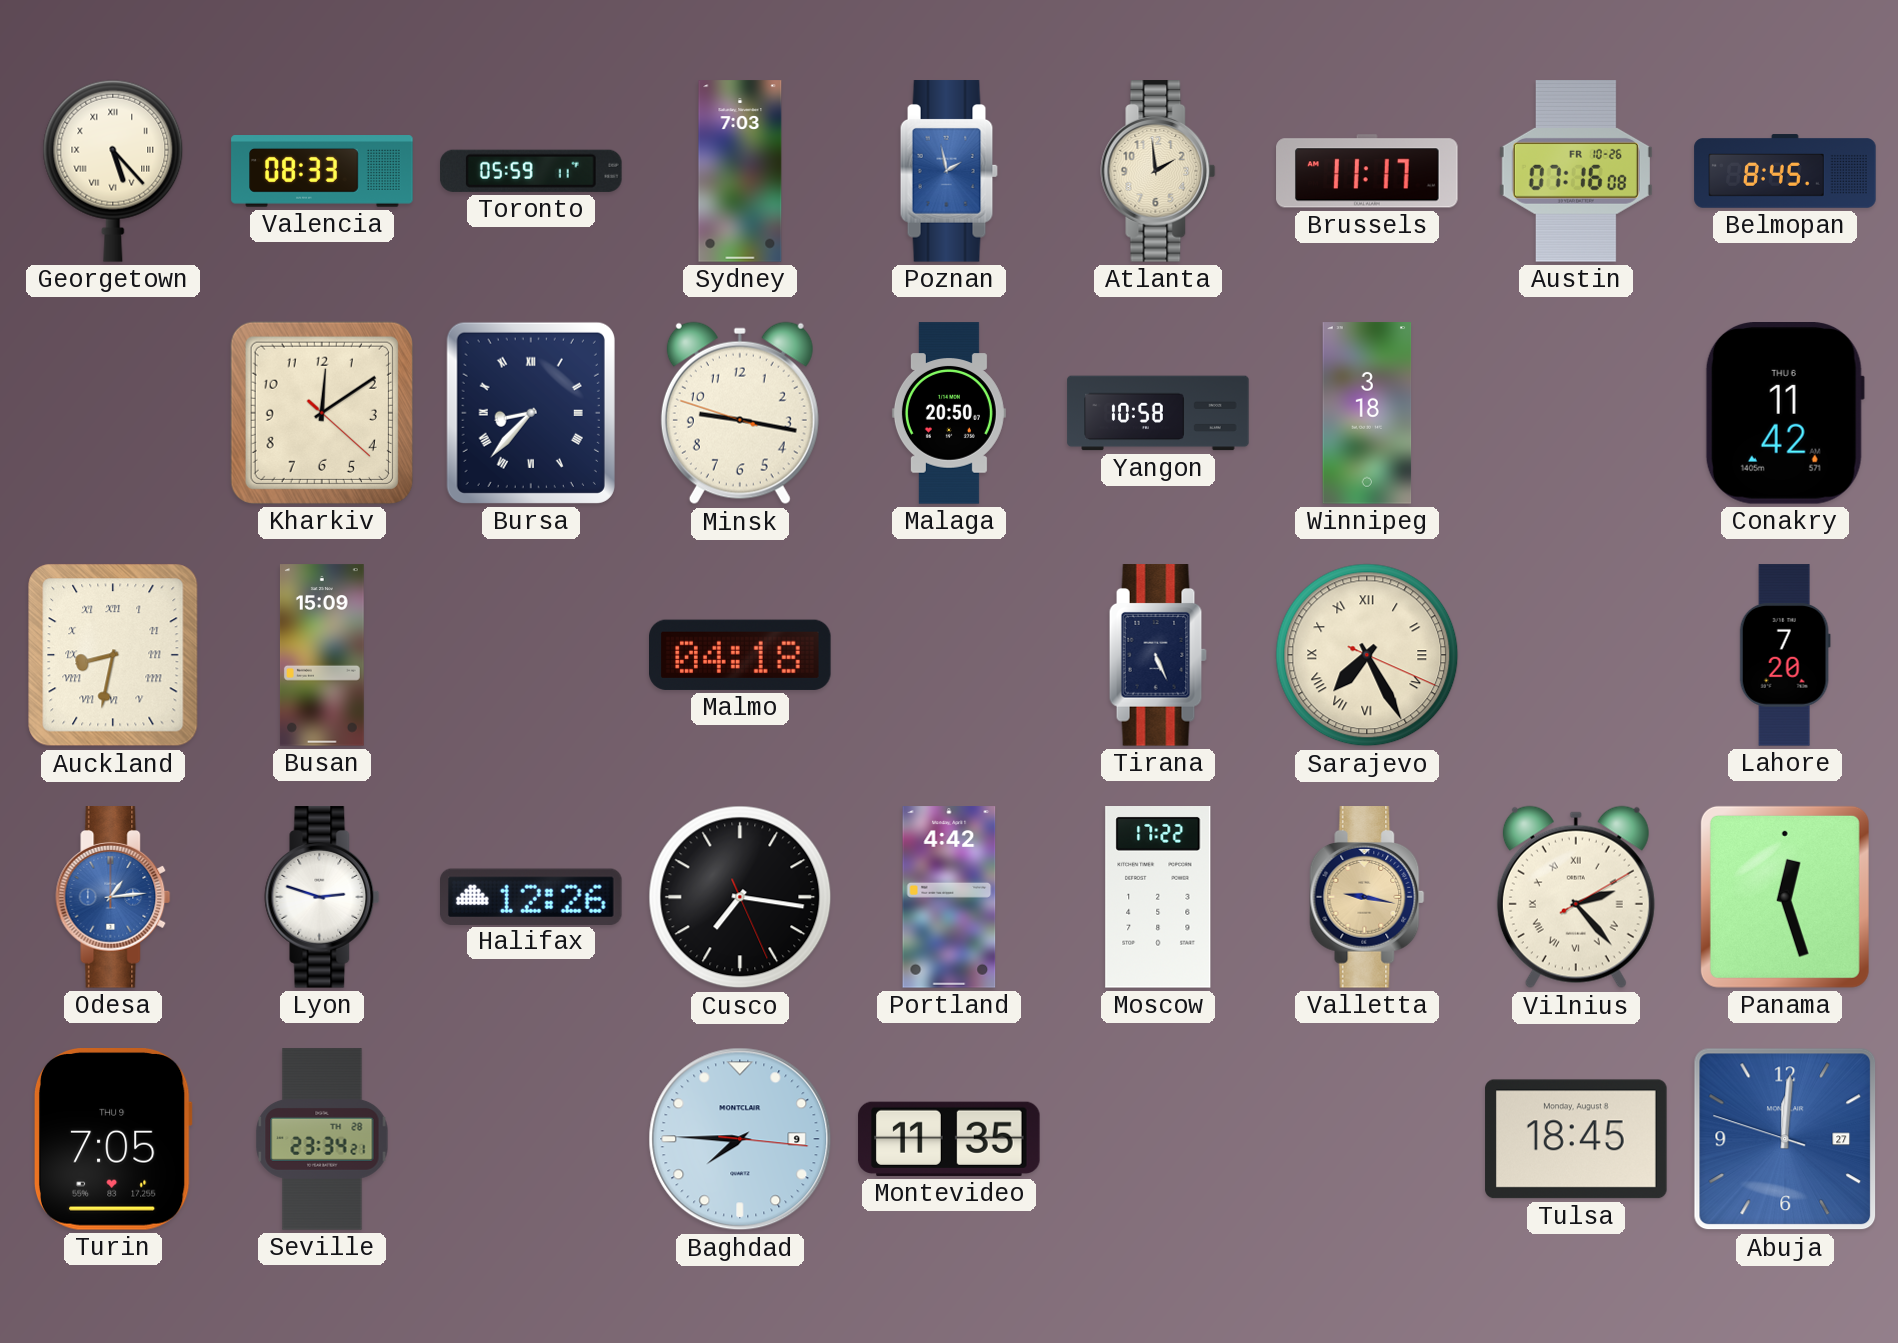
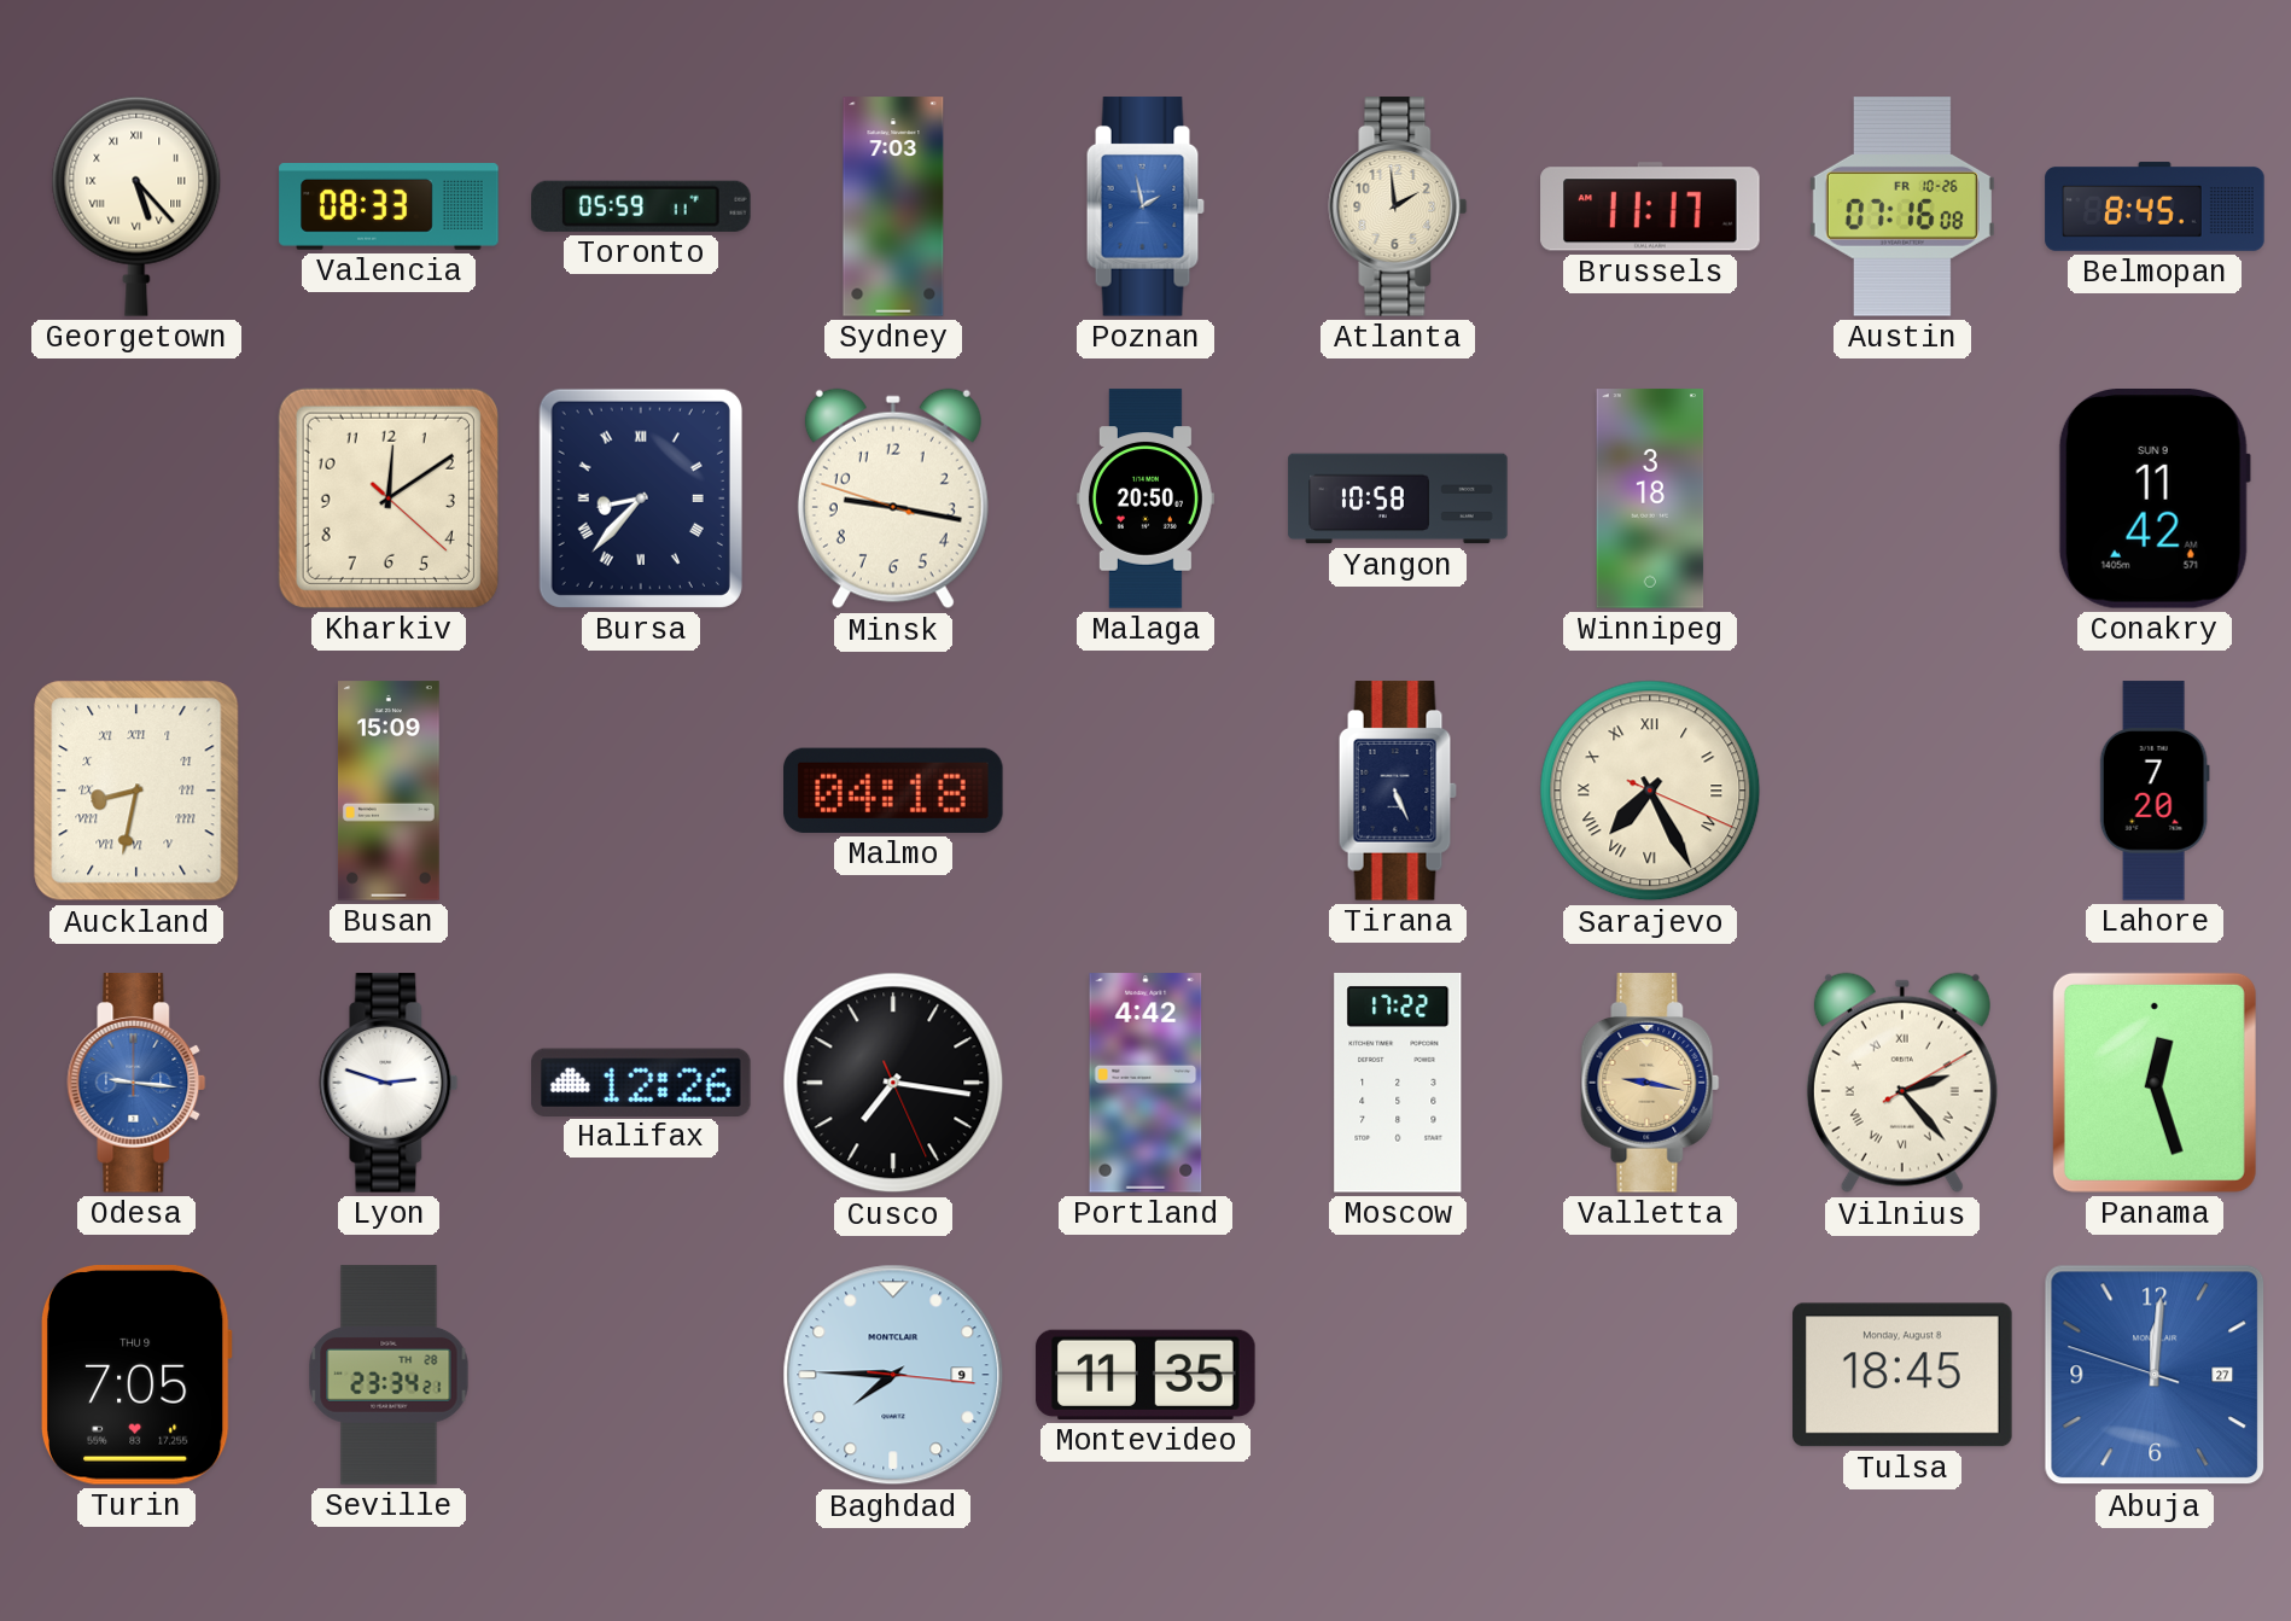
Conakry date: THU 6 -> SUN 9 (2155, 500)
Odesa: 1:14 -> 9:16 (136, 1083)
